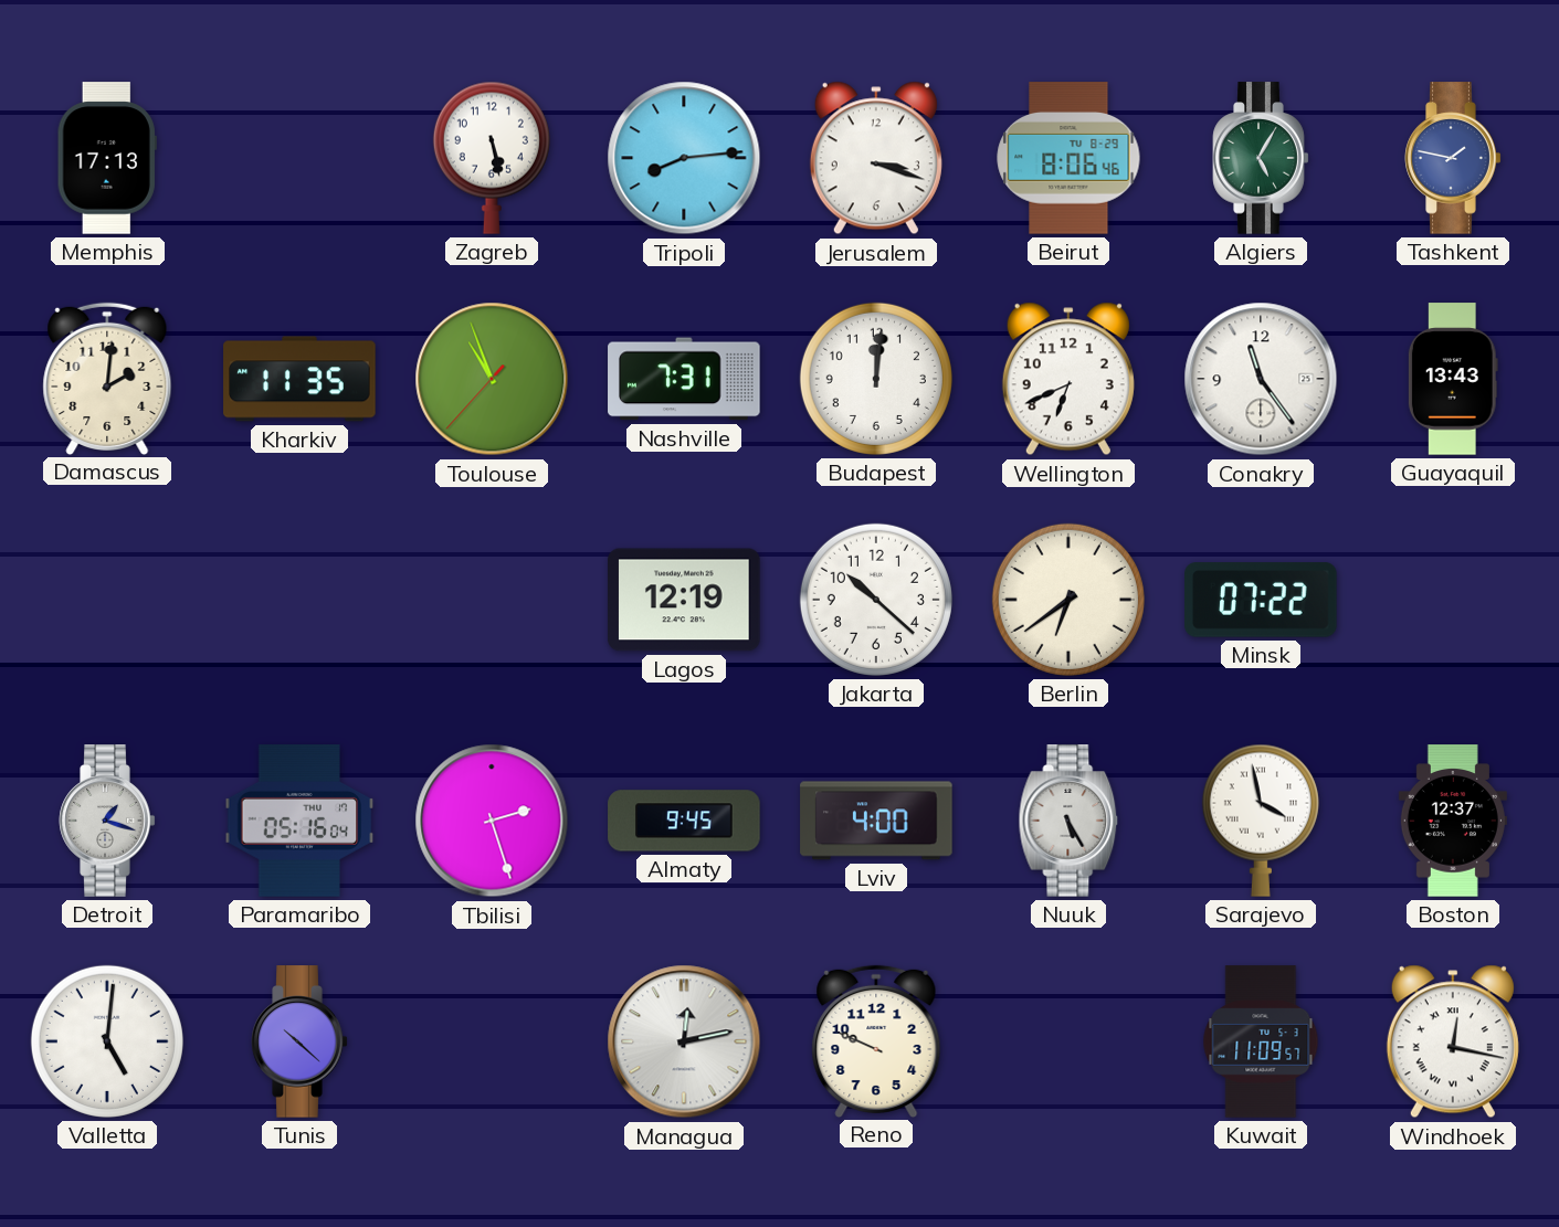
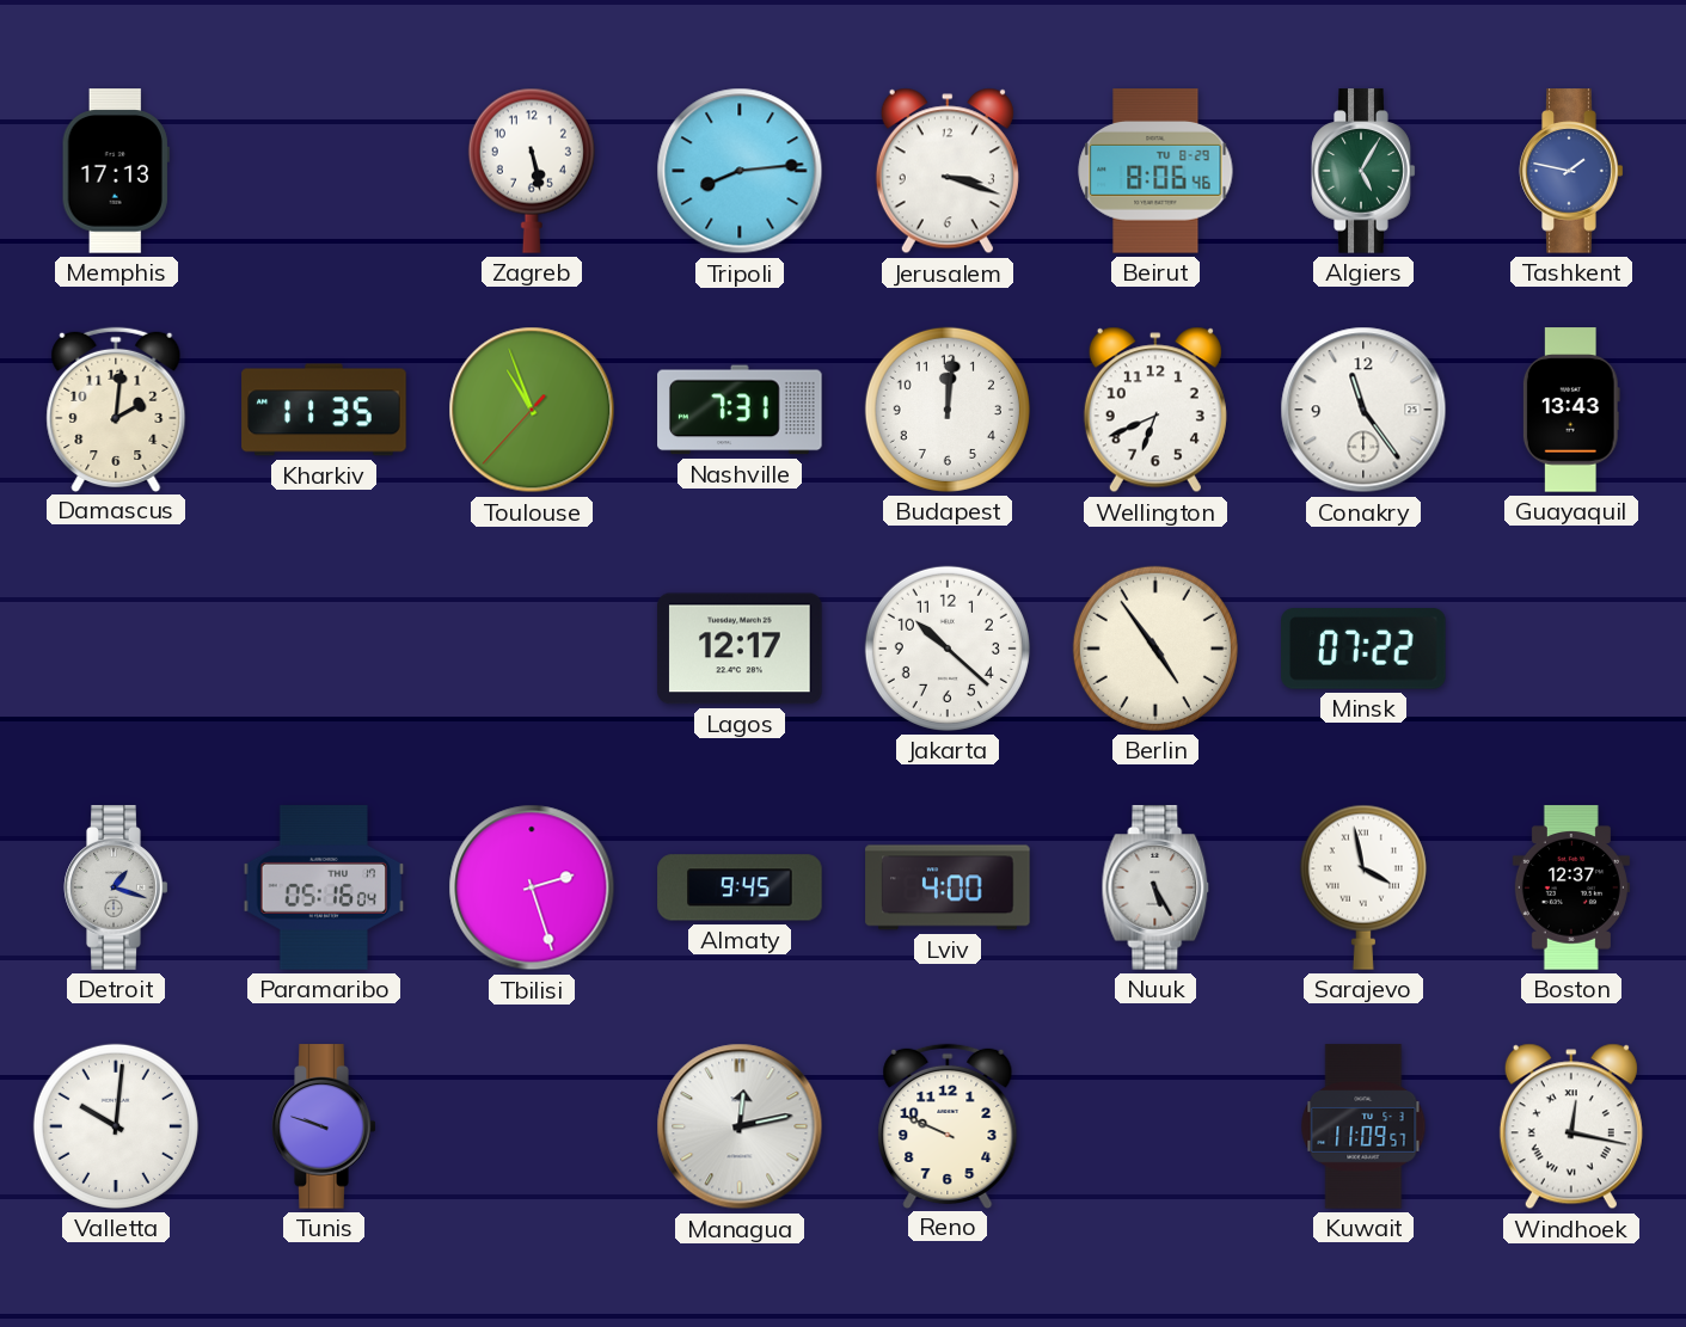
Lagos: 12:19 -> 12:17 (740, 649)
Berlin: 6:39 -> 4:54 (1155, 649)
Valletta: 5:01 -> 10:01 (116, 1126)
Tunis: 10:22 -> 9:48 (324, 1126)
